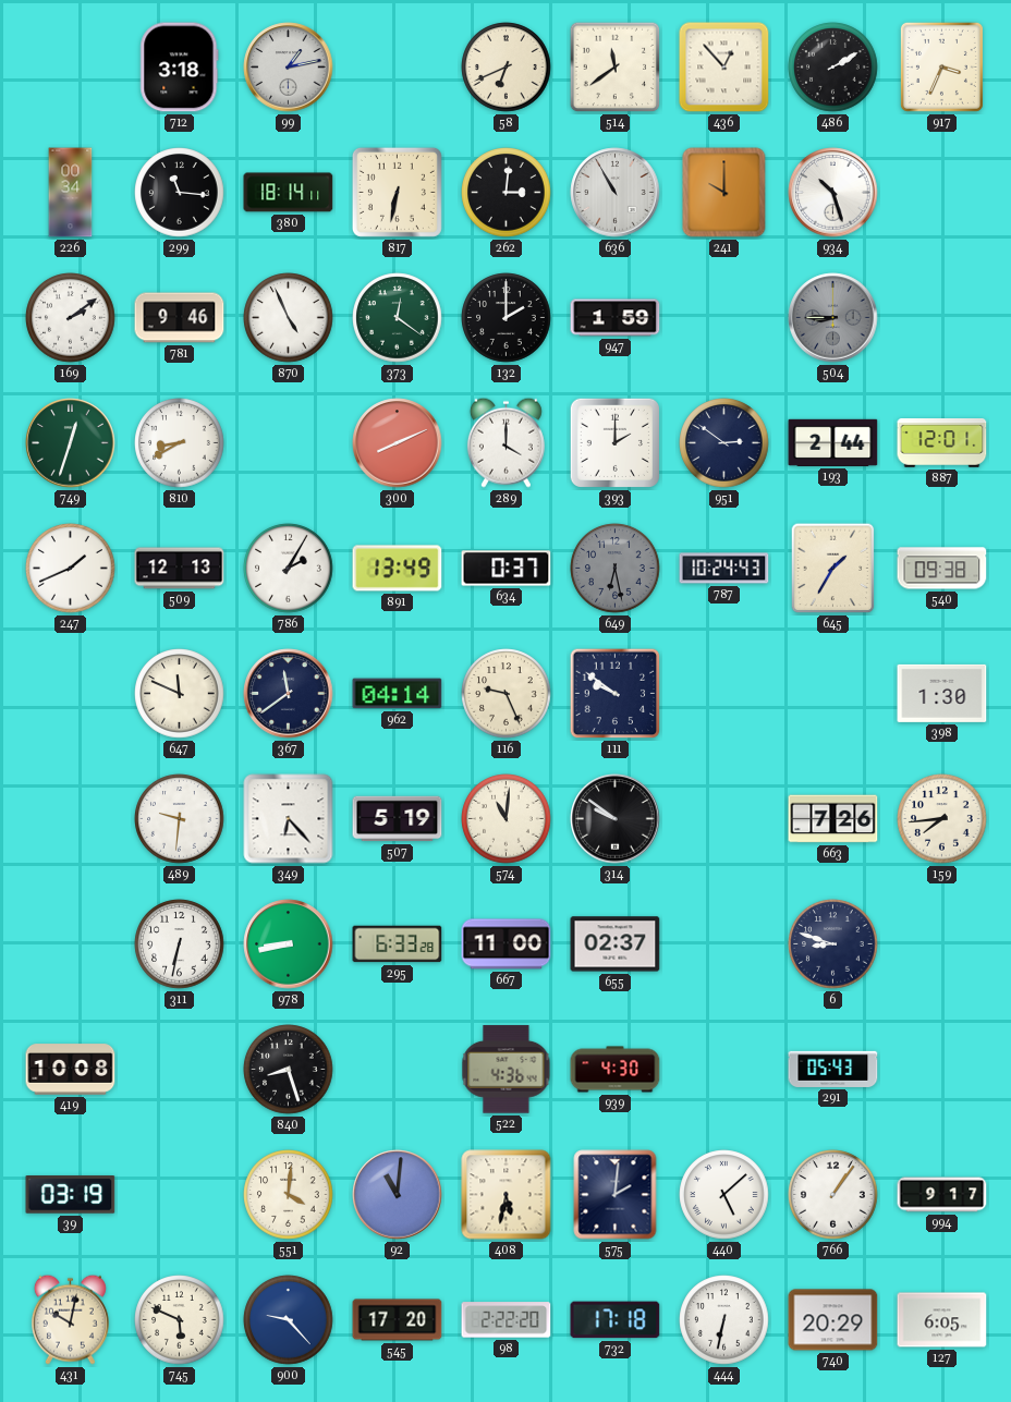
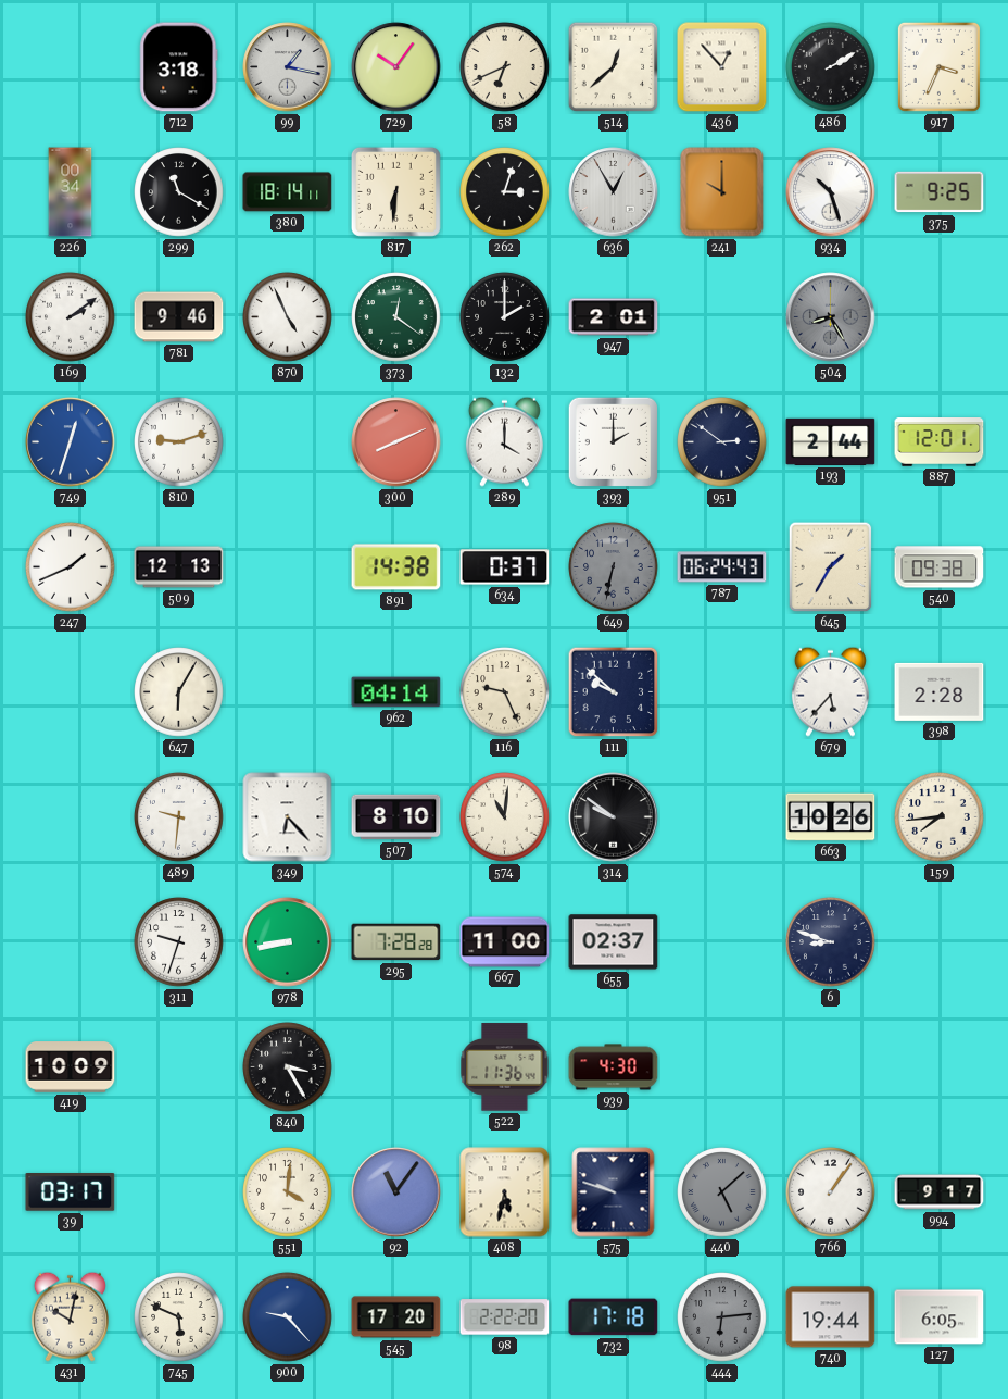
99: 1:13 -> 1:17 (288, 67)
729: none -> 10:06 (396, 67)
514: 11:39 -> 12:38 (614, 67)
299: 11:16 -> 11:20 (179, 192)
817: 6:32 -> 6:31 (395, 191)
262: 3:01 -> 3:03 (505, 192)
636: 10:55 -> 12:55 (614, 192)
375: none -> 9:25 (940, 192)
947: 1:59 -> 2:01 (614, 317)
504: 8:45 -> 8:25 (831, 317)
749 dial: green -> blue (71, 442)
810: 8:40 -> 9:12 (179, 442)
786: 2:05 -> none (289, 569)
891: 13:49 -> 14:38 (396, 567)
649: 6:28 -> 6:32 (614, 567)
787: 10:24 -> 06:24 (722, 567)
647: 11:49 -> 6:05 (179, 692)
367: 11:39 -> none (289, 694)
111: 9:51 -> 9:52 (614, 692)
679: none -> 5:37 (830, 691)
398: 1:30 -> 2:28 (940, 691)
507: 5:19 -> 8:10 (396, 817)
663: 7:26 -> 10:26 (831, 817)
311: 6:32 -> 9:33 (179, 942)
295: 6:33 -> 7:28 (396, 942)
419: 10:08 -> 10:09 (71, 1067)
840: 8:27 -> 3:25 (288, 1067)
522: 4:36 -> 11:36 (505, 1067)
291: 05:43 -> none (833, 1069)
39: 03:19 -> 03:17 (71, 1192)
92: 11:01 -> 11:06 (396, 1192)
575: 2:01 -> 9:48 (614, 1192)
440 dial: white -> grey (722, 1192)
444: 6:32 -> 6:14 (722, 1317)
444 dial: white -> grey (722, 1317)
740: 20:29 -> 19:44 (831, 1317)
